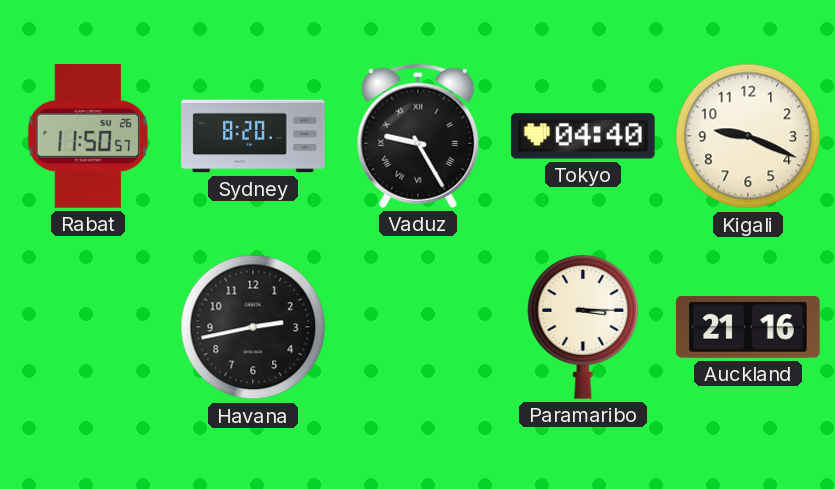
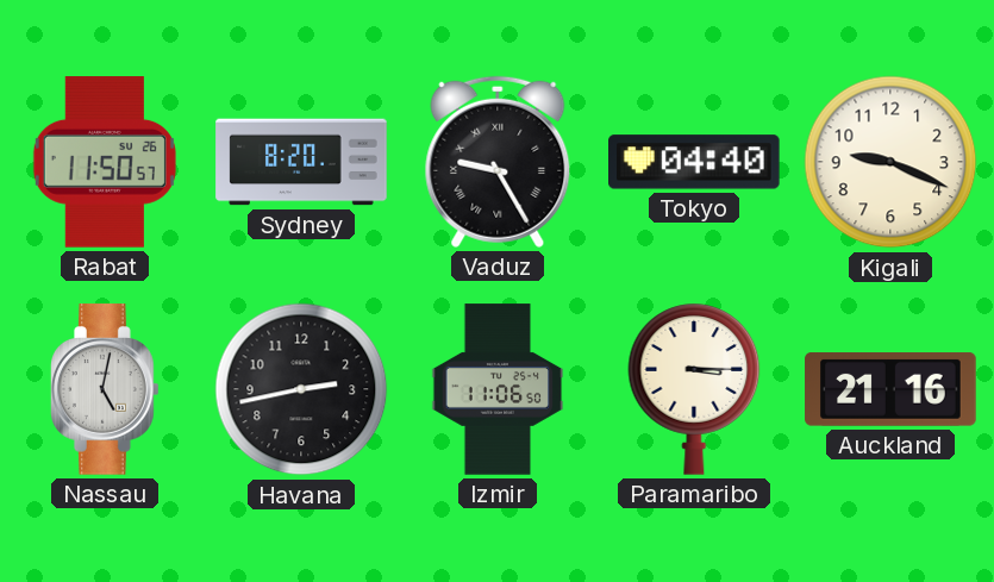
Nassau: none -> 5:02 (106, 389)
Izmir: none -> 11:06 (498, 389)
